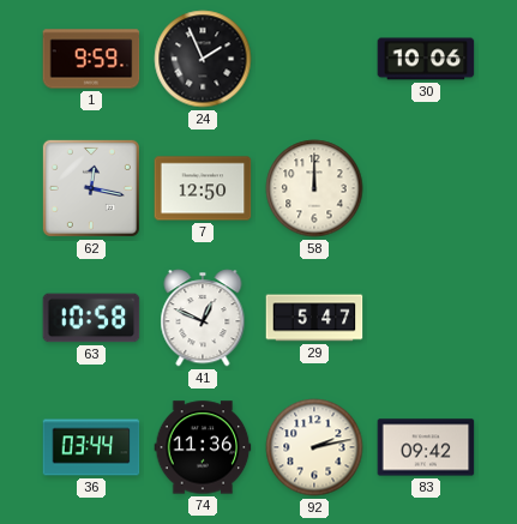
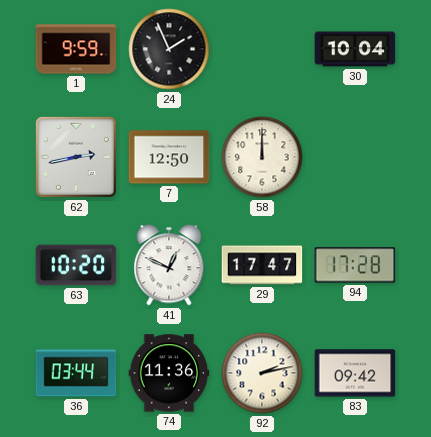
30: 10:06 -> 10:04 (355, 49)
62: 12:17 -> 2:43 (76, 157)
63: 10:58 -> 10:20 (76, 265)
29: 5:47 -> 17:47 (262, 265)
94: none -> 17:28 (355, 265)
